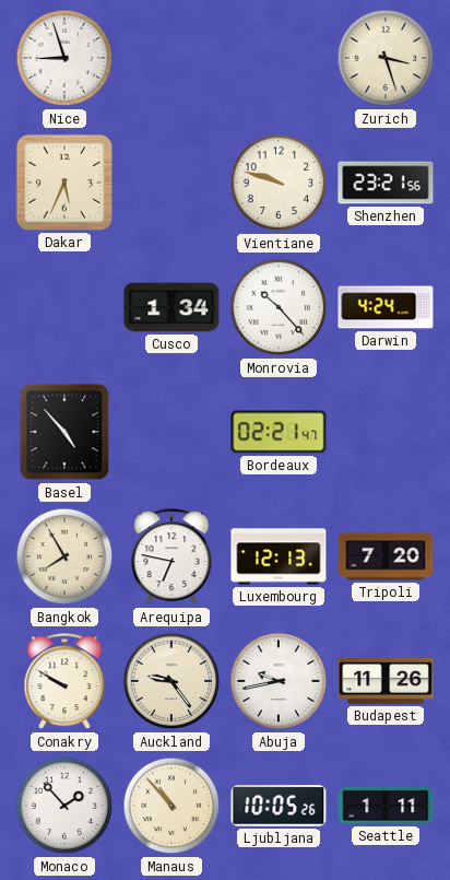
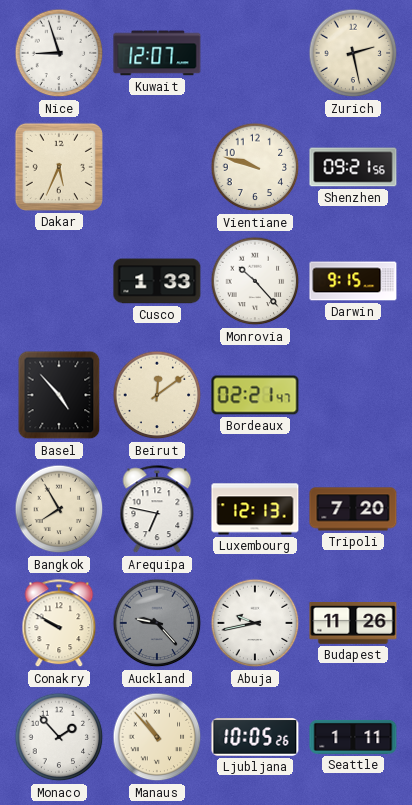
Kuwait: none -> 12:07 (157, 53)
Zurich: 3:27 -> 2:28 (353, 53)
Shenzhen: 23:21 -> 09:21 (353, 167)
Cusco: 1:34 -> 1:33 (157, 281)
Darwin: 4:24 -> 9:15 (353, 281)
Beirut: none -> 12:09 (157, 395)
Auckland: 9:24 -> 9:23 (157, 623)
Auckland dial: cream -> grey (157, 623)
